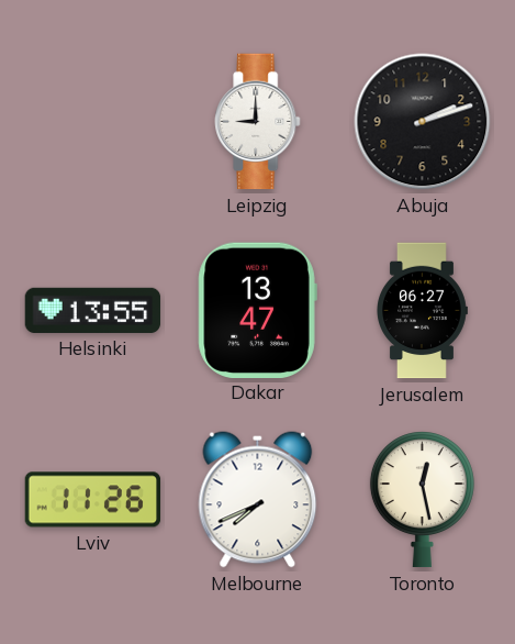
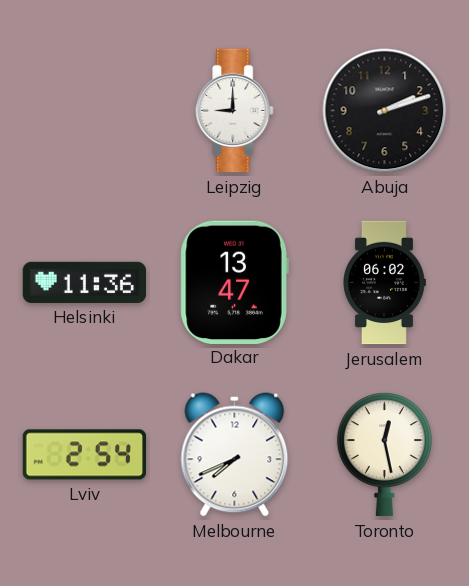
Helsinki: 13:55 -> 11:36 (85, 282)
Jerusalem: 06:27 -> 06:02 (384, 283)
Lviv: 11:26 -> 2:54 (85, 455)
